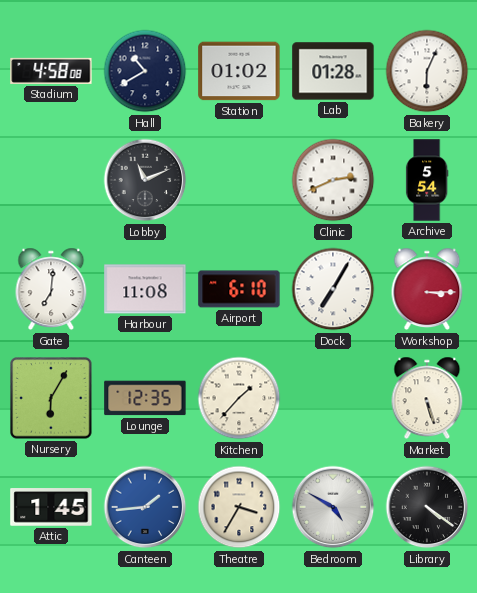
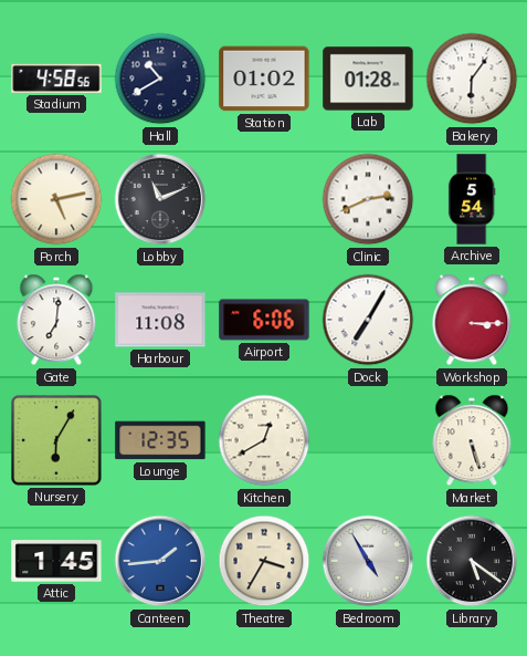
Stadium: 4:58:08 -> 4:58:56 (56, 79)
Bakery: 6:04 -> 6:06 (472, 79)
Porch: none -> 5:13 (56, 199)
Airport: 6:10 -> 6:06 (264, 320)
Kitchen: 1:37 -> 12:40 (264, 440)
Bedroom: 4:50 -> 4:55 (368, 561)
Library: 4:21 -> 5:21 (472, 561)
